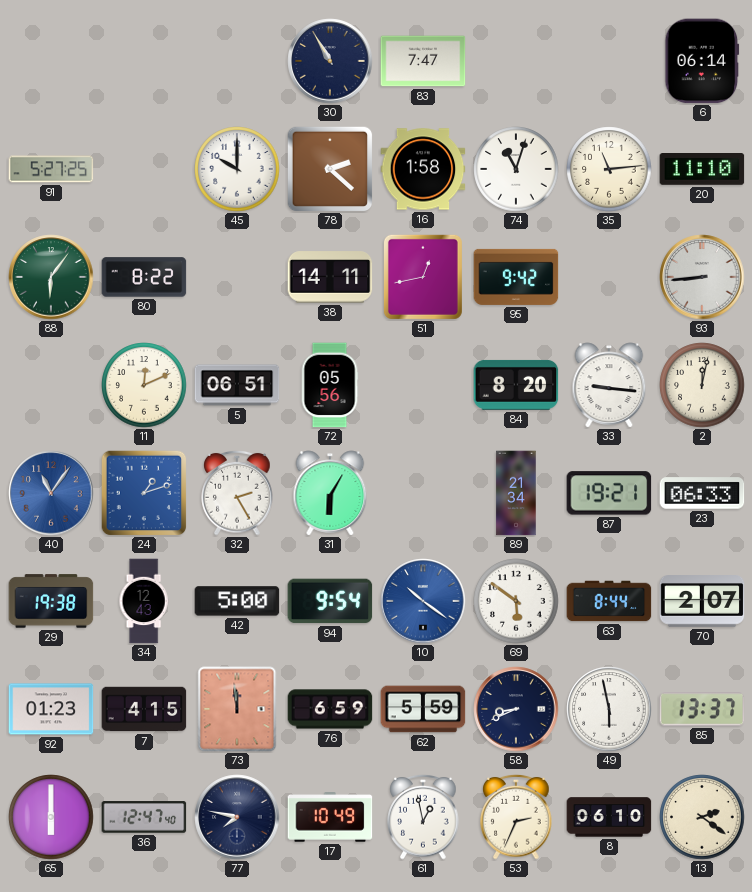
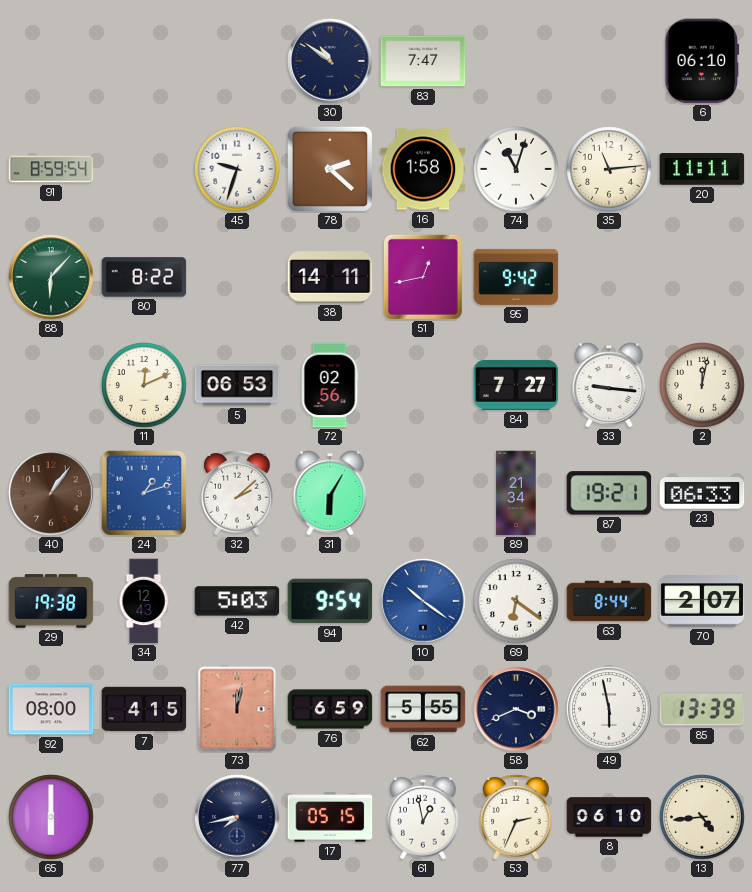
30: 10:55 -> 10:51 (330, 61)
6: 06:14 -> 06:10 (702, 61)
91: 5:27 -> 8:59 (51, 169)
45: 10:00 -> 9:33 (237, 169)
20: 11:10 -> 11:11 (702, 170)
88: 6:06 -> 6:07 (51, 277)
93: 8:44 -> none (702, 277)
5: 06:51 -> 06:53 (237, 385)
72: 05:56 -> 02:56 (330, 385)
84: 8:20 -> 7:27 (516, 385)
40: 11:06 -> 1:06 (51, 493)
40 dial: blue -> brown (51, 493)
32: 2:25 -> 2:08 (237, 493)
42: 5:00 -> 5:03 (237, 601)
69: 5:51 -> 6:21 (516, 601)
92: 01:23 -> 08:00 (51, 709)
73: 11:59 -> 12:02 (237, 709)
62: 5:59 -> 5:55 (423, 709)
58: 8:41 -> 3:41 (516, 709)
85: 13:37 -> 13:39 (702, 709)
36: 12:47 -> none (144, 817)
77: 7:47 -> 7:43 (237, 817)
17: 10:49 -> 05:15 (330, 818)
13: 2:21 -> 4:44 (702, 817)
